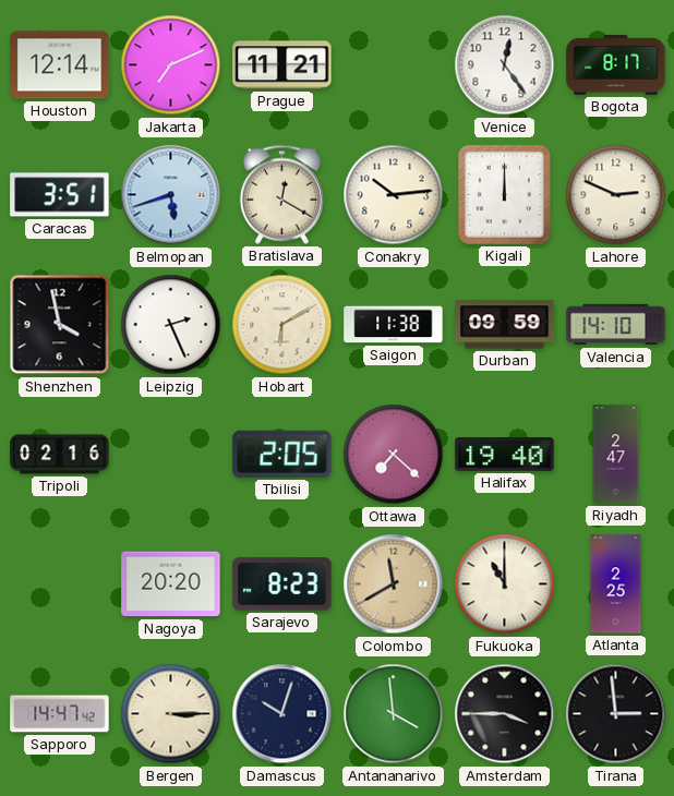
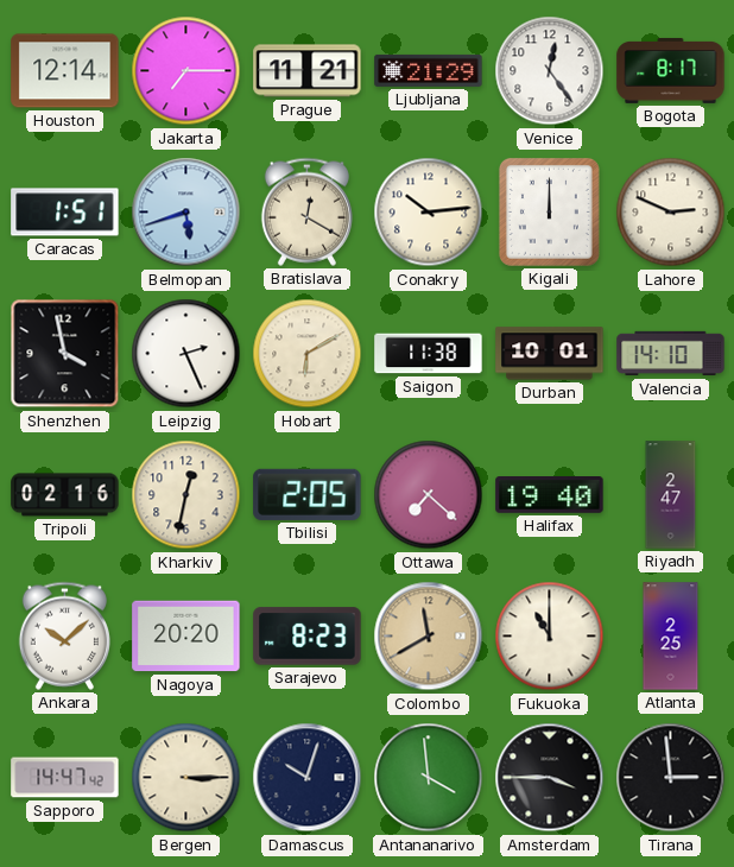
Jakarta: 7:11 -> 7:15 (186, 71)
Ljubljana: none -> 21:29 (429, 70)
Caracas: 3:51 -> 1:51 (65, 213)
Durban: 09:59 -> 10:01 (550, 354)
Kharkiv: none -> 12:32 (186, 495)
Ankara: none -> 10:08 (64, 635)
